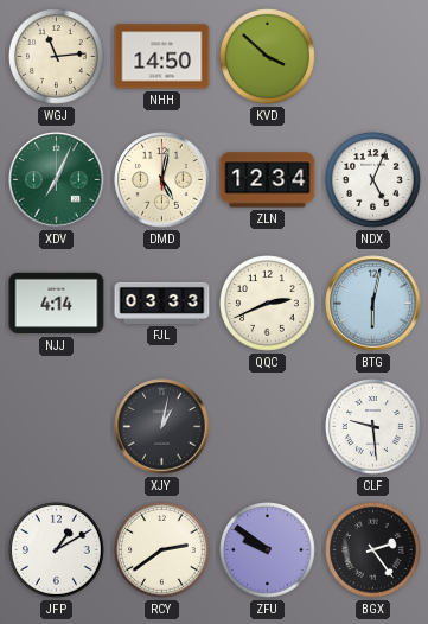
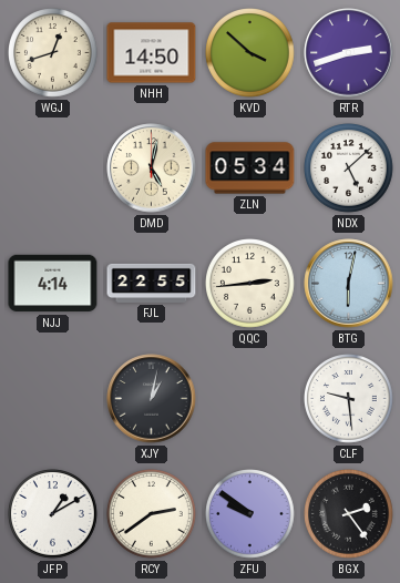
WGJ: 11:14 -> 12:42 (53, 53)
RTR: none -> 2:42 (349, 53)
XDV: 7:04 -> none (57, 180)
ZLN: 12:34 -> 05:34 (250, 168)
NDX: 5:04 -> 5:08 (349, 168)
FJL: 03:33 -> 22:55 (152, 283)
QQC: 2:41 -> 2:44 (250, 284)
